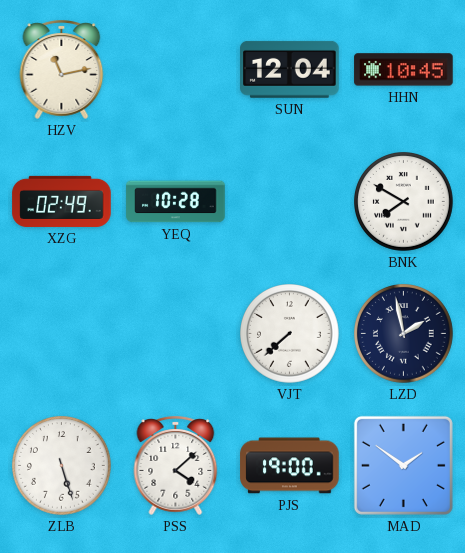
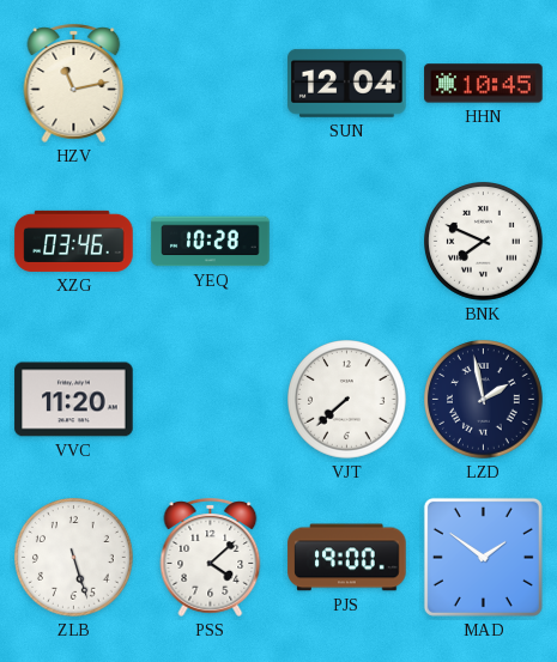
XZG: 02:49 -> 03:46 (74, 241)
BNK: 7:50 -> 7:49 (484, 242)
VVC: none -> 11:20 (74, 400)
